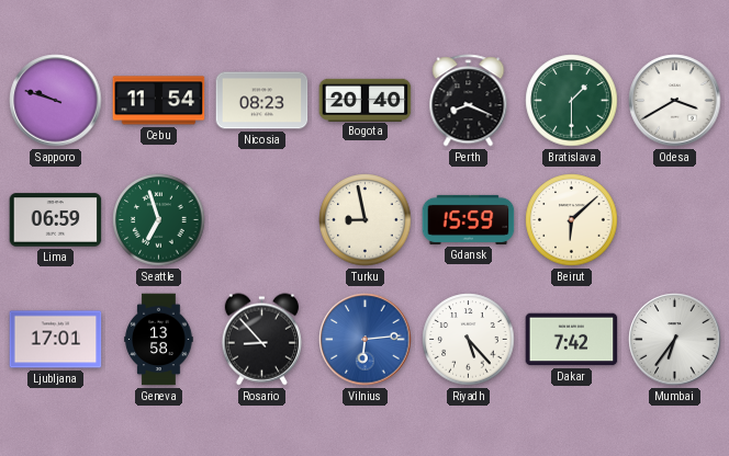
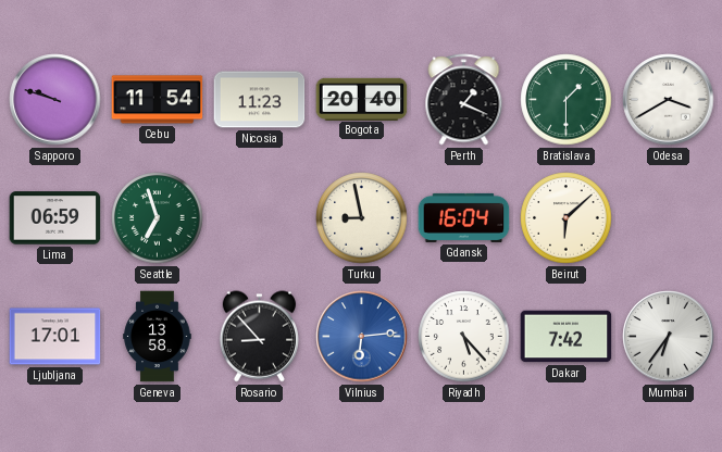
Nicosia: 08:23 -> 11:23 (260, 100)
Perth: 8:19 -> 1:19 (464, 100)
Gdansk: 15:59 -> 16:04 (464, 217)
